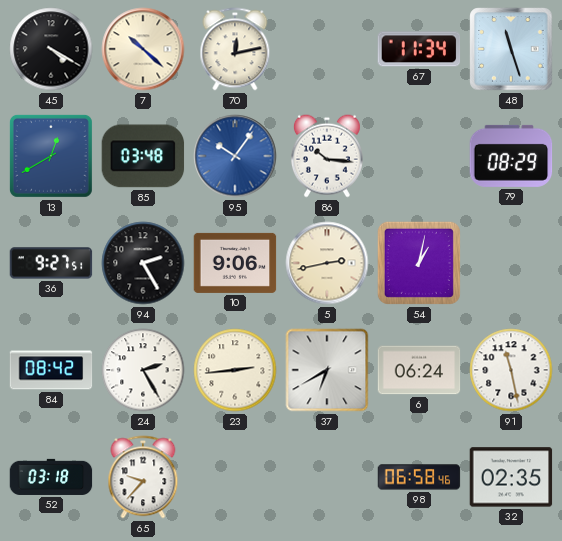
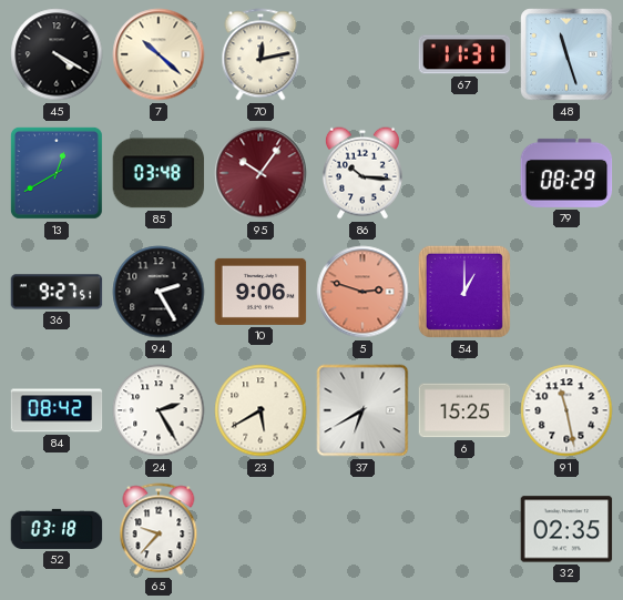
67: 11:34 -> 11:31 (464, 54)
95 dial: blue -> burgundy (261, 173)
5: 2:43 -> 2:48 (362, 292)
5 dial: cream -> salmon (362, 292)
54: 1:02 -> 1:00 (464, 292)
23: 2:44 -> 5:40 (261, 410)
6: 06:24 -> 15:25 (464, 410)
98: 06:58 -> none (419, 477)
